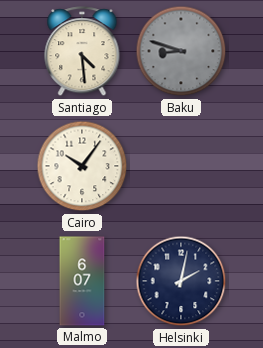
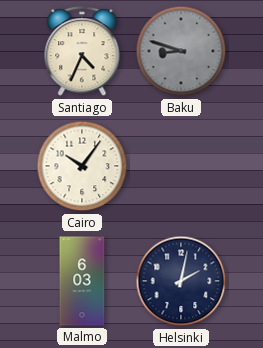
Santiago: 4:29 -> 4:34 (82, 52)
Malmo: 6:07 -> 6:03 (82, 281)
